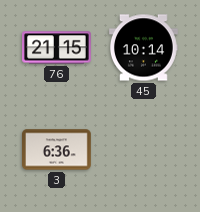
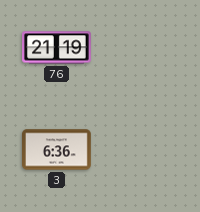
76: 21:15 -> 21:19 (57, 48)
45: 10:14 -> none (144, 48)
